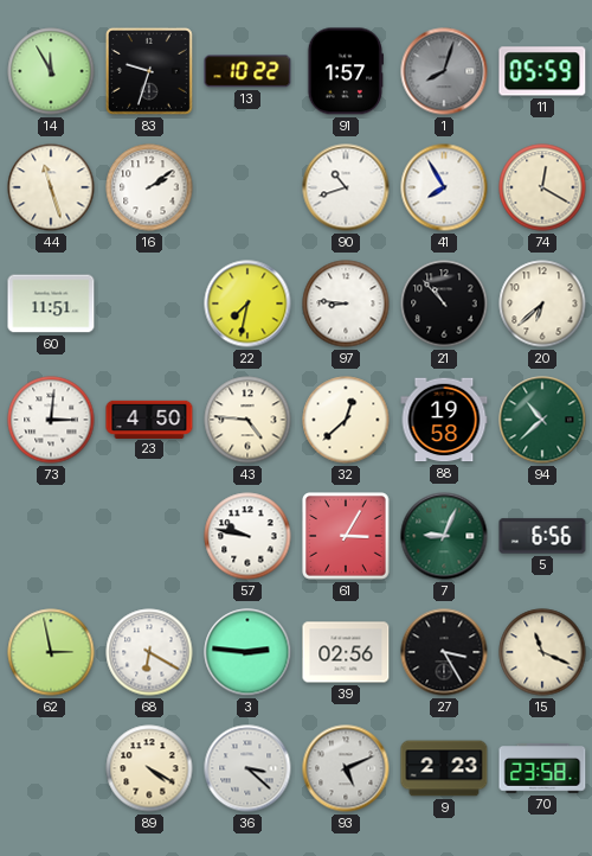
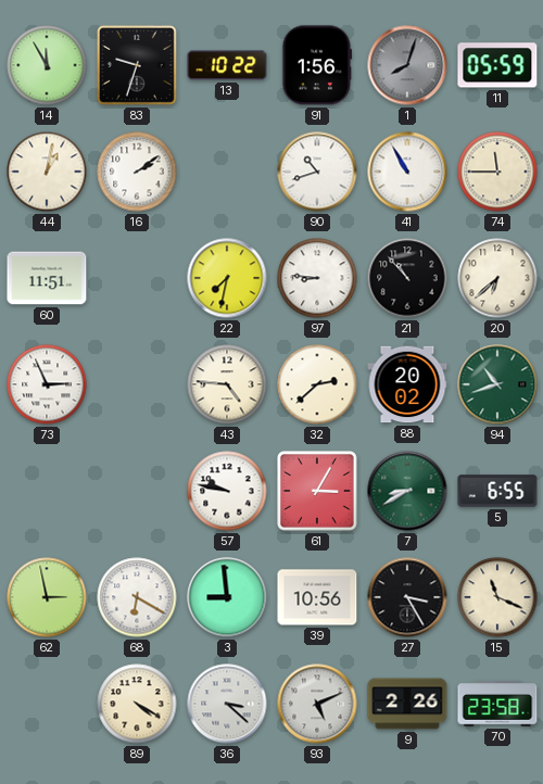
91: 1:57 -> 1:56 (316, 65)
44: 11:27 -> 1:02 (47, 172)
41: 7:55 -> 10:55 (407, 172)
74: 12:20 -> 11:45 (497, 172)
73: 3:01 -> 2:56 (47, 384)
23: 4:50 -> none (149, 419)
32: 12:38 -> 2:38 (317, 384)
88: 19:58 -> 20:02 (407, 384)
94: 10:38 -> 10:42 (497, 384)
7: 9:04 -> 8:40 (407, 491)
5: 6:56 -> 6:55 (497, 491)
3: 2:46 -> 8:59 (227, 597)
39: 02:56 -> 10:56 (317, 597)
9: 2:23 -> 2:26 (407, 704)
